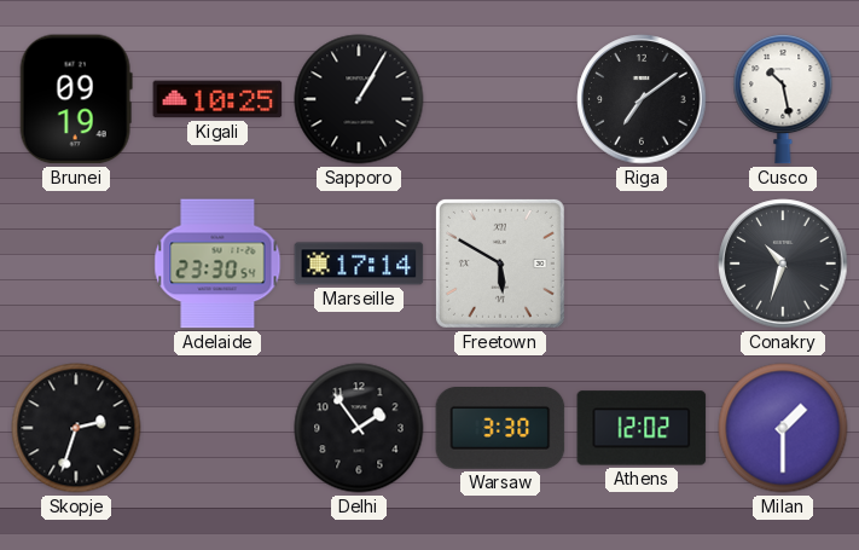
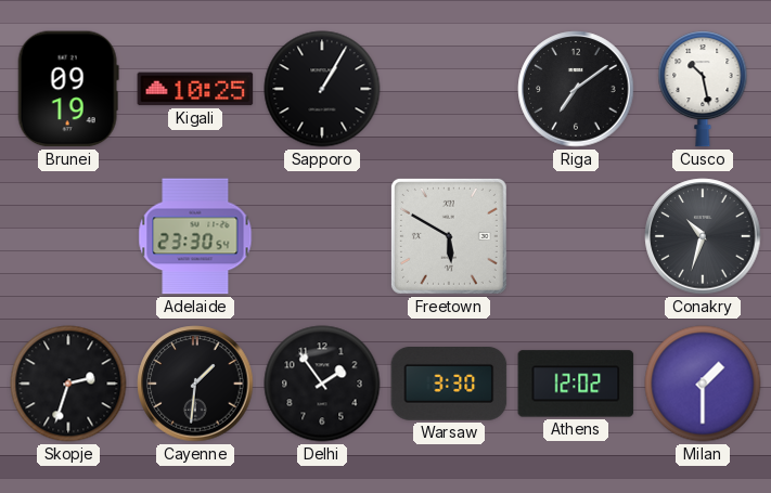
Marseille: 17:14 -> none (359, 264)
Cayenne: none -> 1:31 (195, 384)
